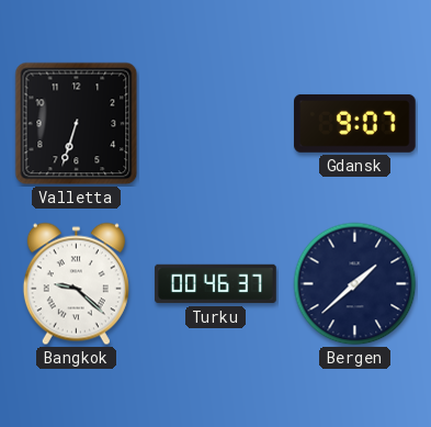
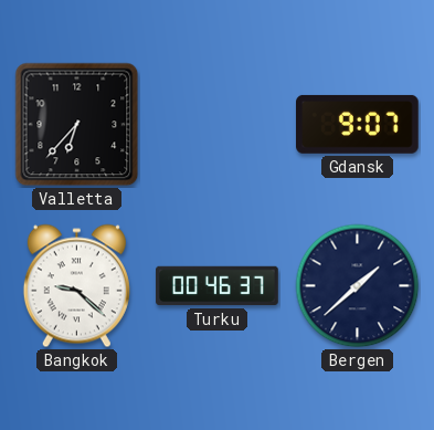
Valletta: 6:33 -> 6:37 (77, 125)
